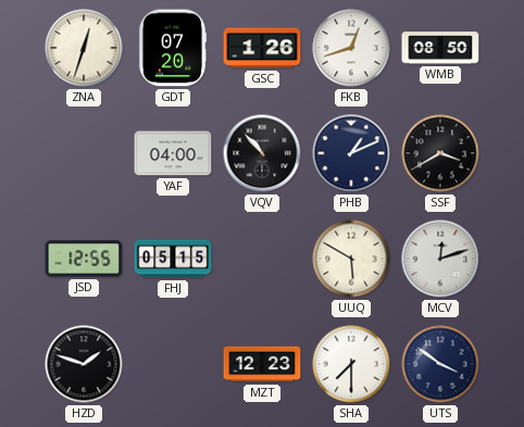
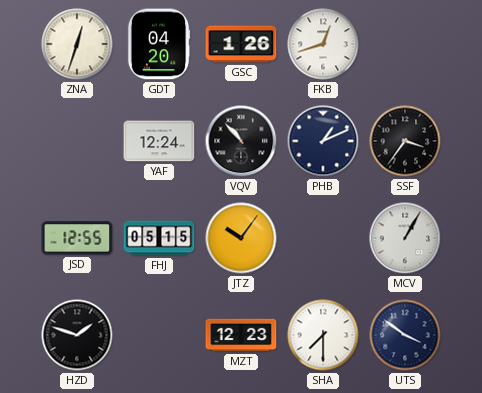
GDT: 07:20 -> 04:20 (159, 44)
WMB: 08:50 -> none (440, 48)
YAF: 04:00 -> 12:24 (159, 141)
SSF: 3:40 -> 3:36 (405, 141)
JTZ: none -> 10:06 (241, 238)
UUQ: 5:50 -> none (351, 259)
MCV: 12:12 -> 1:05 (405, 238)
